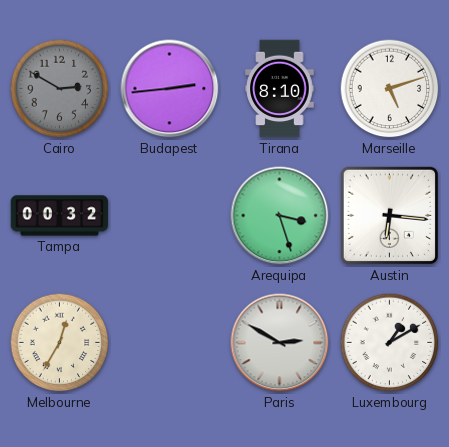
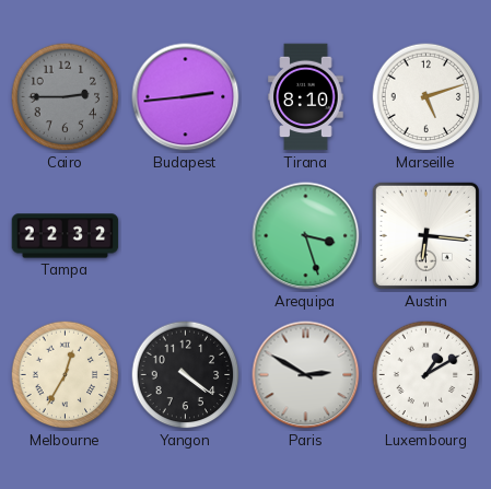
Cairo: 2:50 -> 2:45 (66, 97)
Tampa: 00:32 -> 22:32 (66, 236)
Yangon: none -> 4:21 (186, 375)
